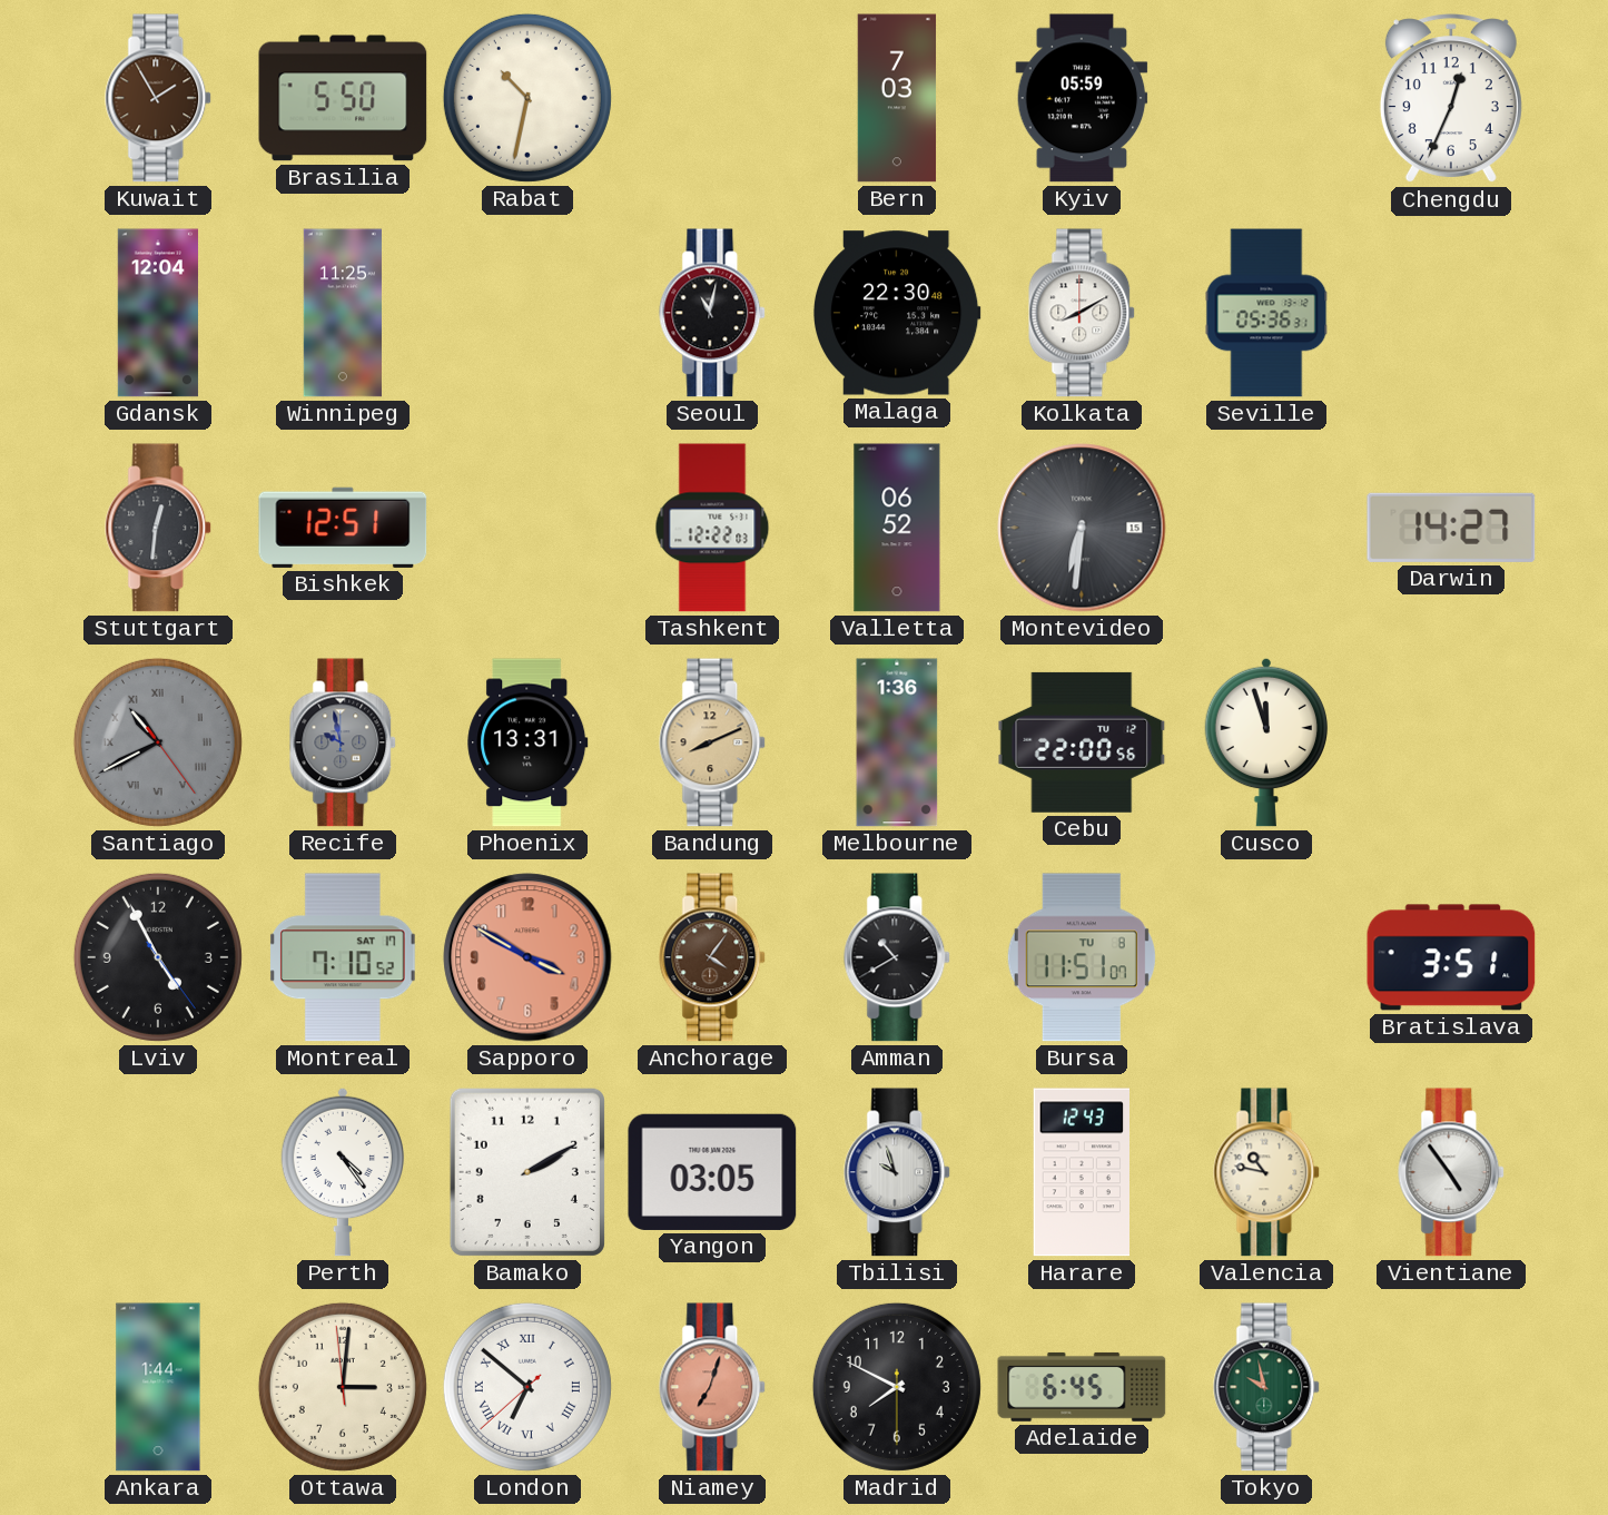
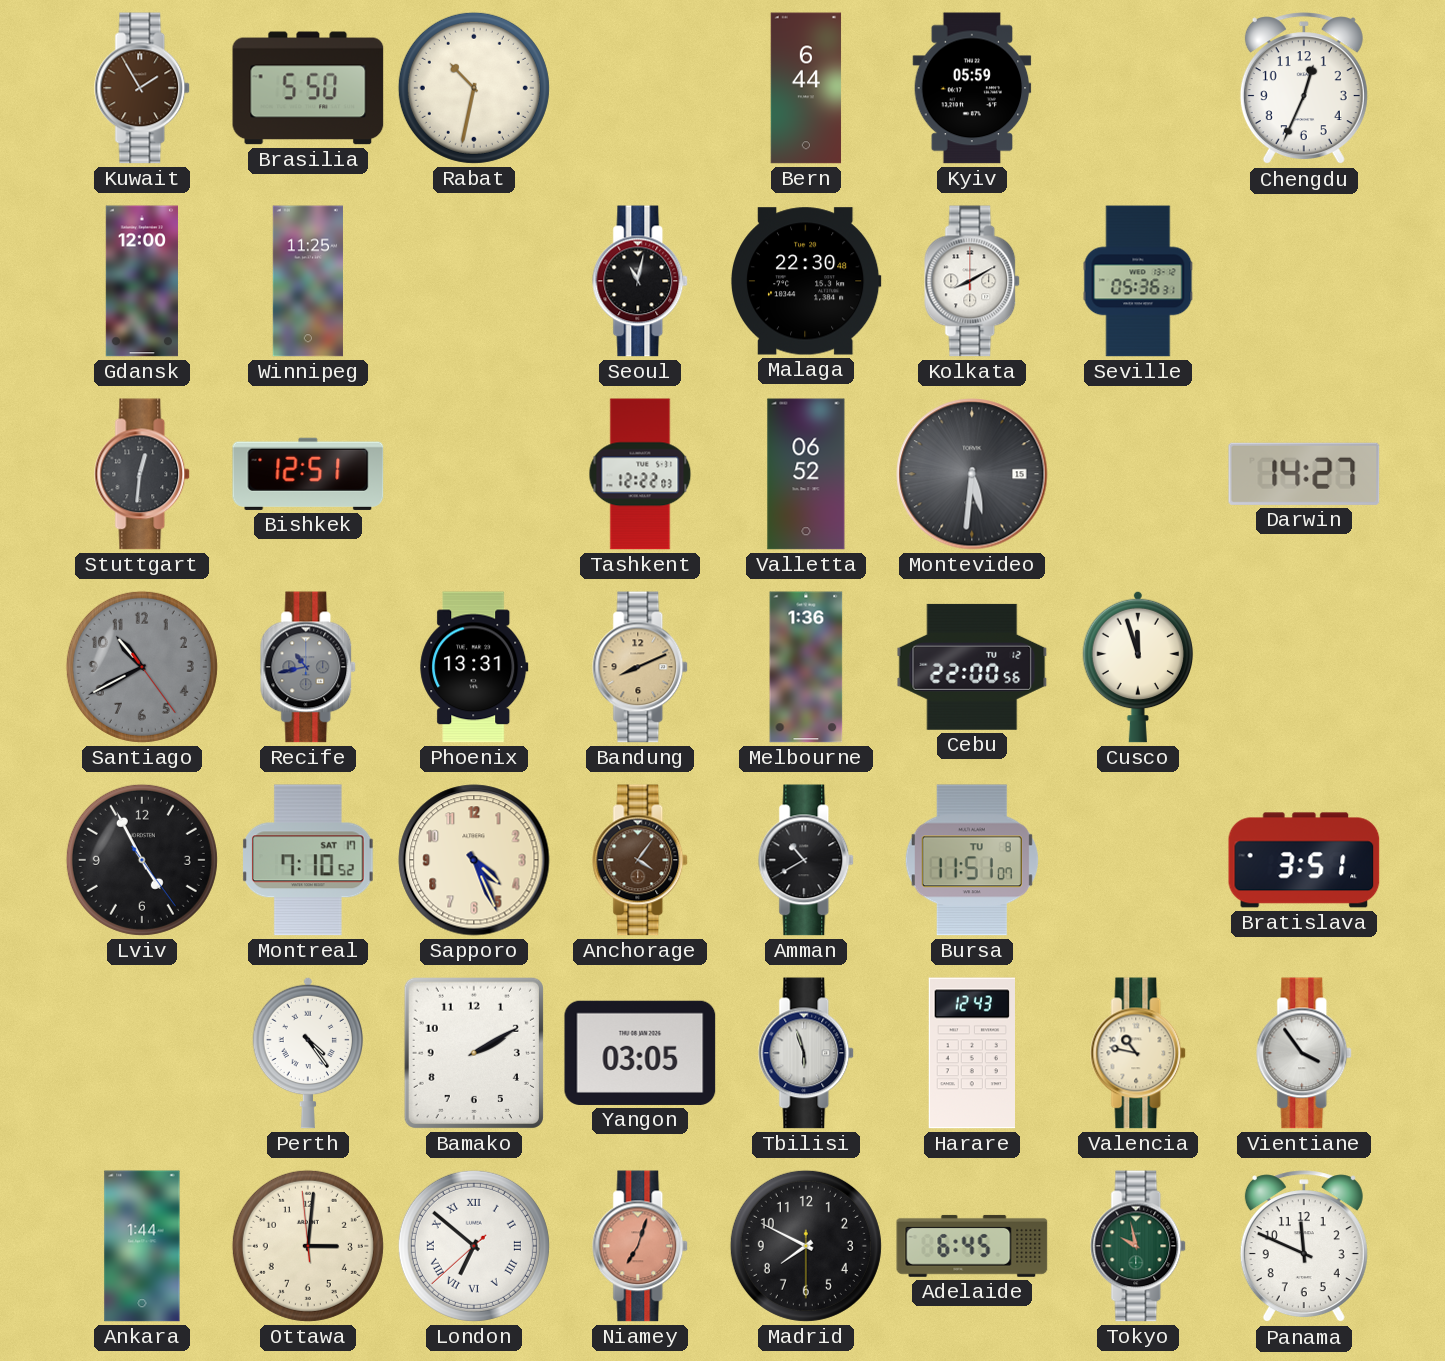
Bern: 7:03 -> 6:44 (806, 88)
Gdansk: 12:04 -> 12:00 (142, 281)
Montevideo: 6:31 -> 5:31 (972, 474)
Santiago numerals: Roman -> Arabic (142, 667)
Recife: 9:58 -> 10:43 (309, 667)
Sapporo: 3:50 -> 4:26 (474, 860)
Sapporo dial: salmon -> cream (474, 860)
Tbilisi: 9:57 -> 5:57 (807, 1053)
Vientiane: 4:54 -> 3:54 (1305, 1053)
Panama: none -> 11:49 (1304, 1247)
